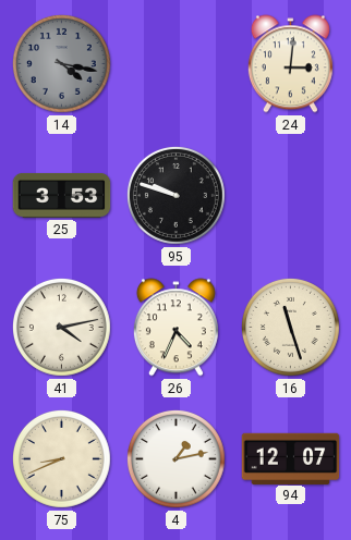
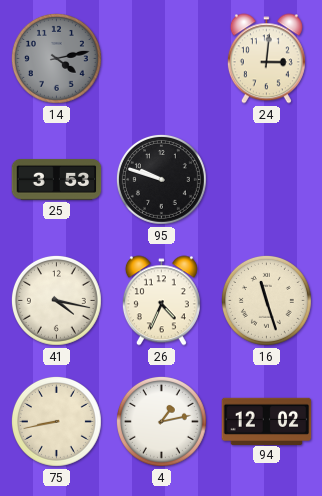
14: 4:17 -> 4:13 (56, 58)
41: 4:13 -> 4:17 (56, 300)
75: 8:41 -> 8:43 (56, 421)
94: 12:07 -> 12:02 (267, 421)
